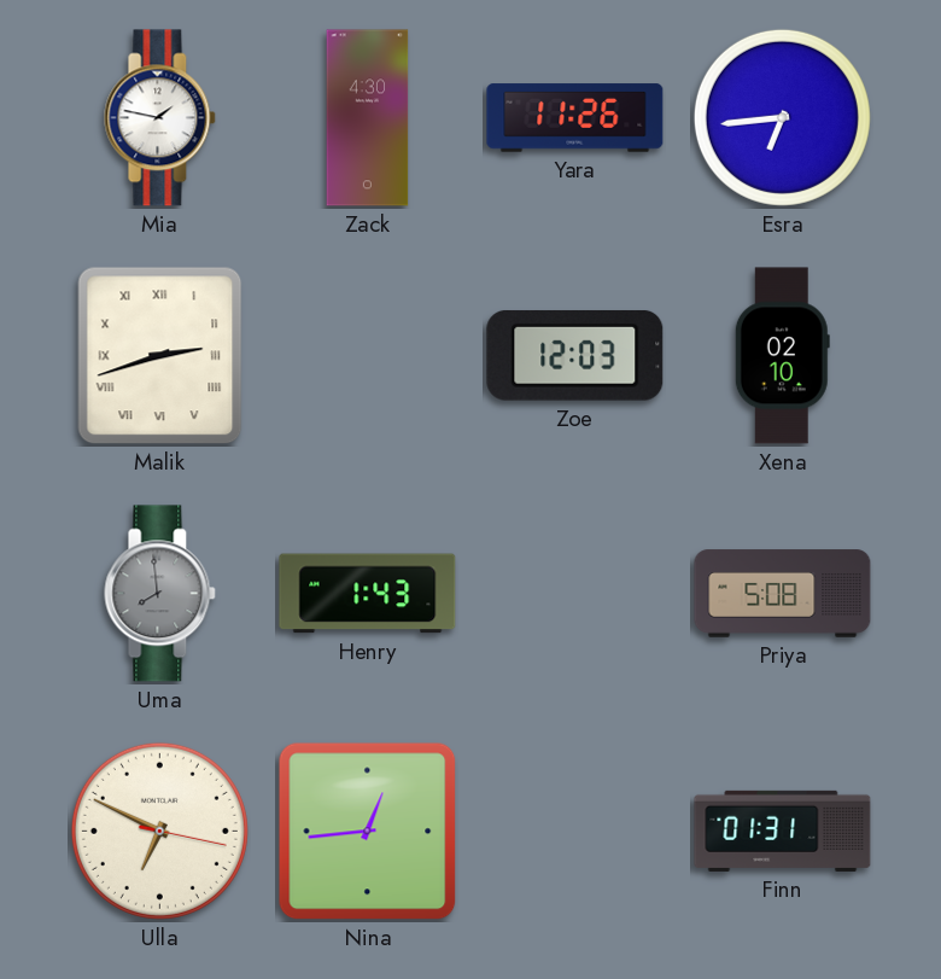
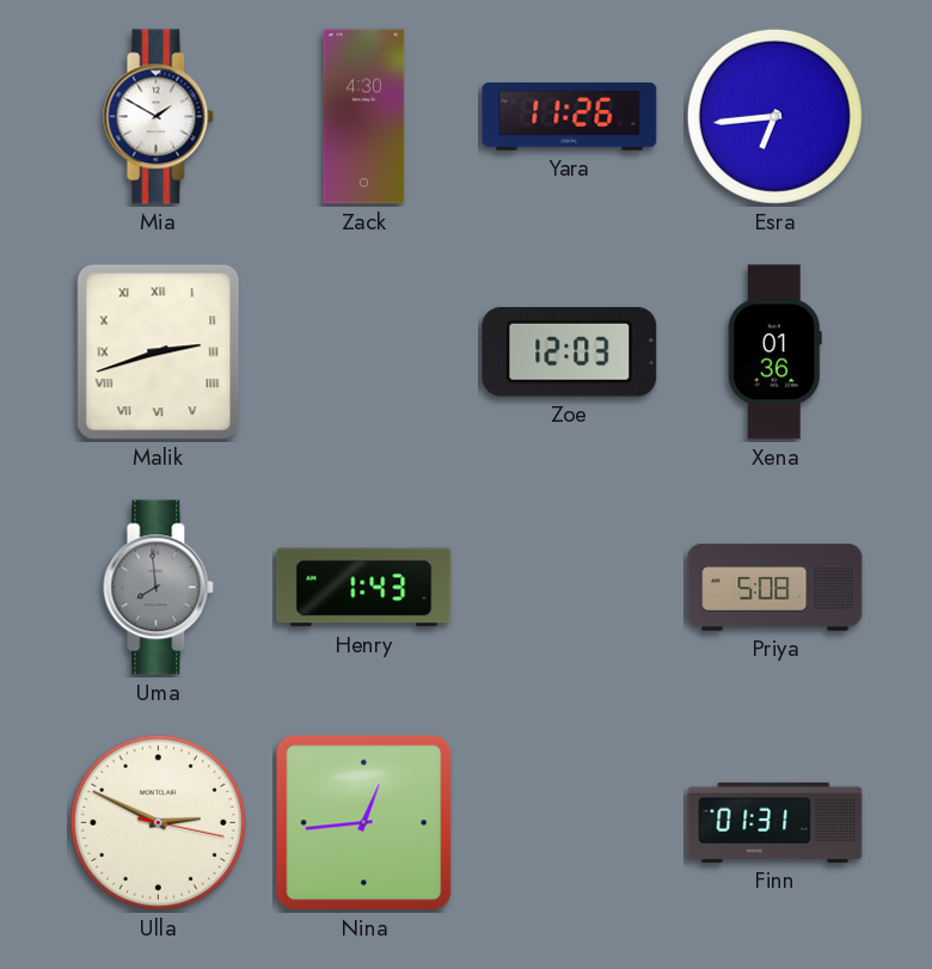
Mia: 1:47 -> 1:50 (159, 117)
Xena: 02:10 -> 01:36 (774, 352)
Ulla: 6:49 -> 2:49 (158, 822)
